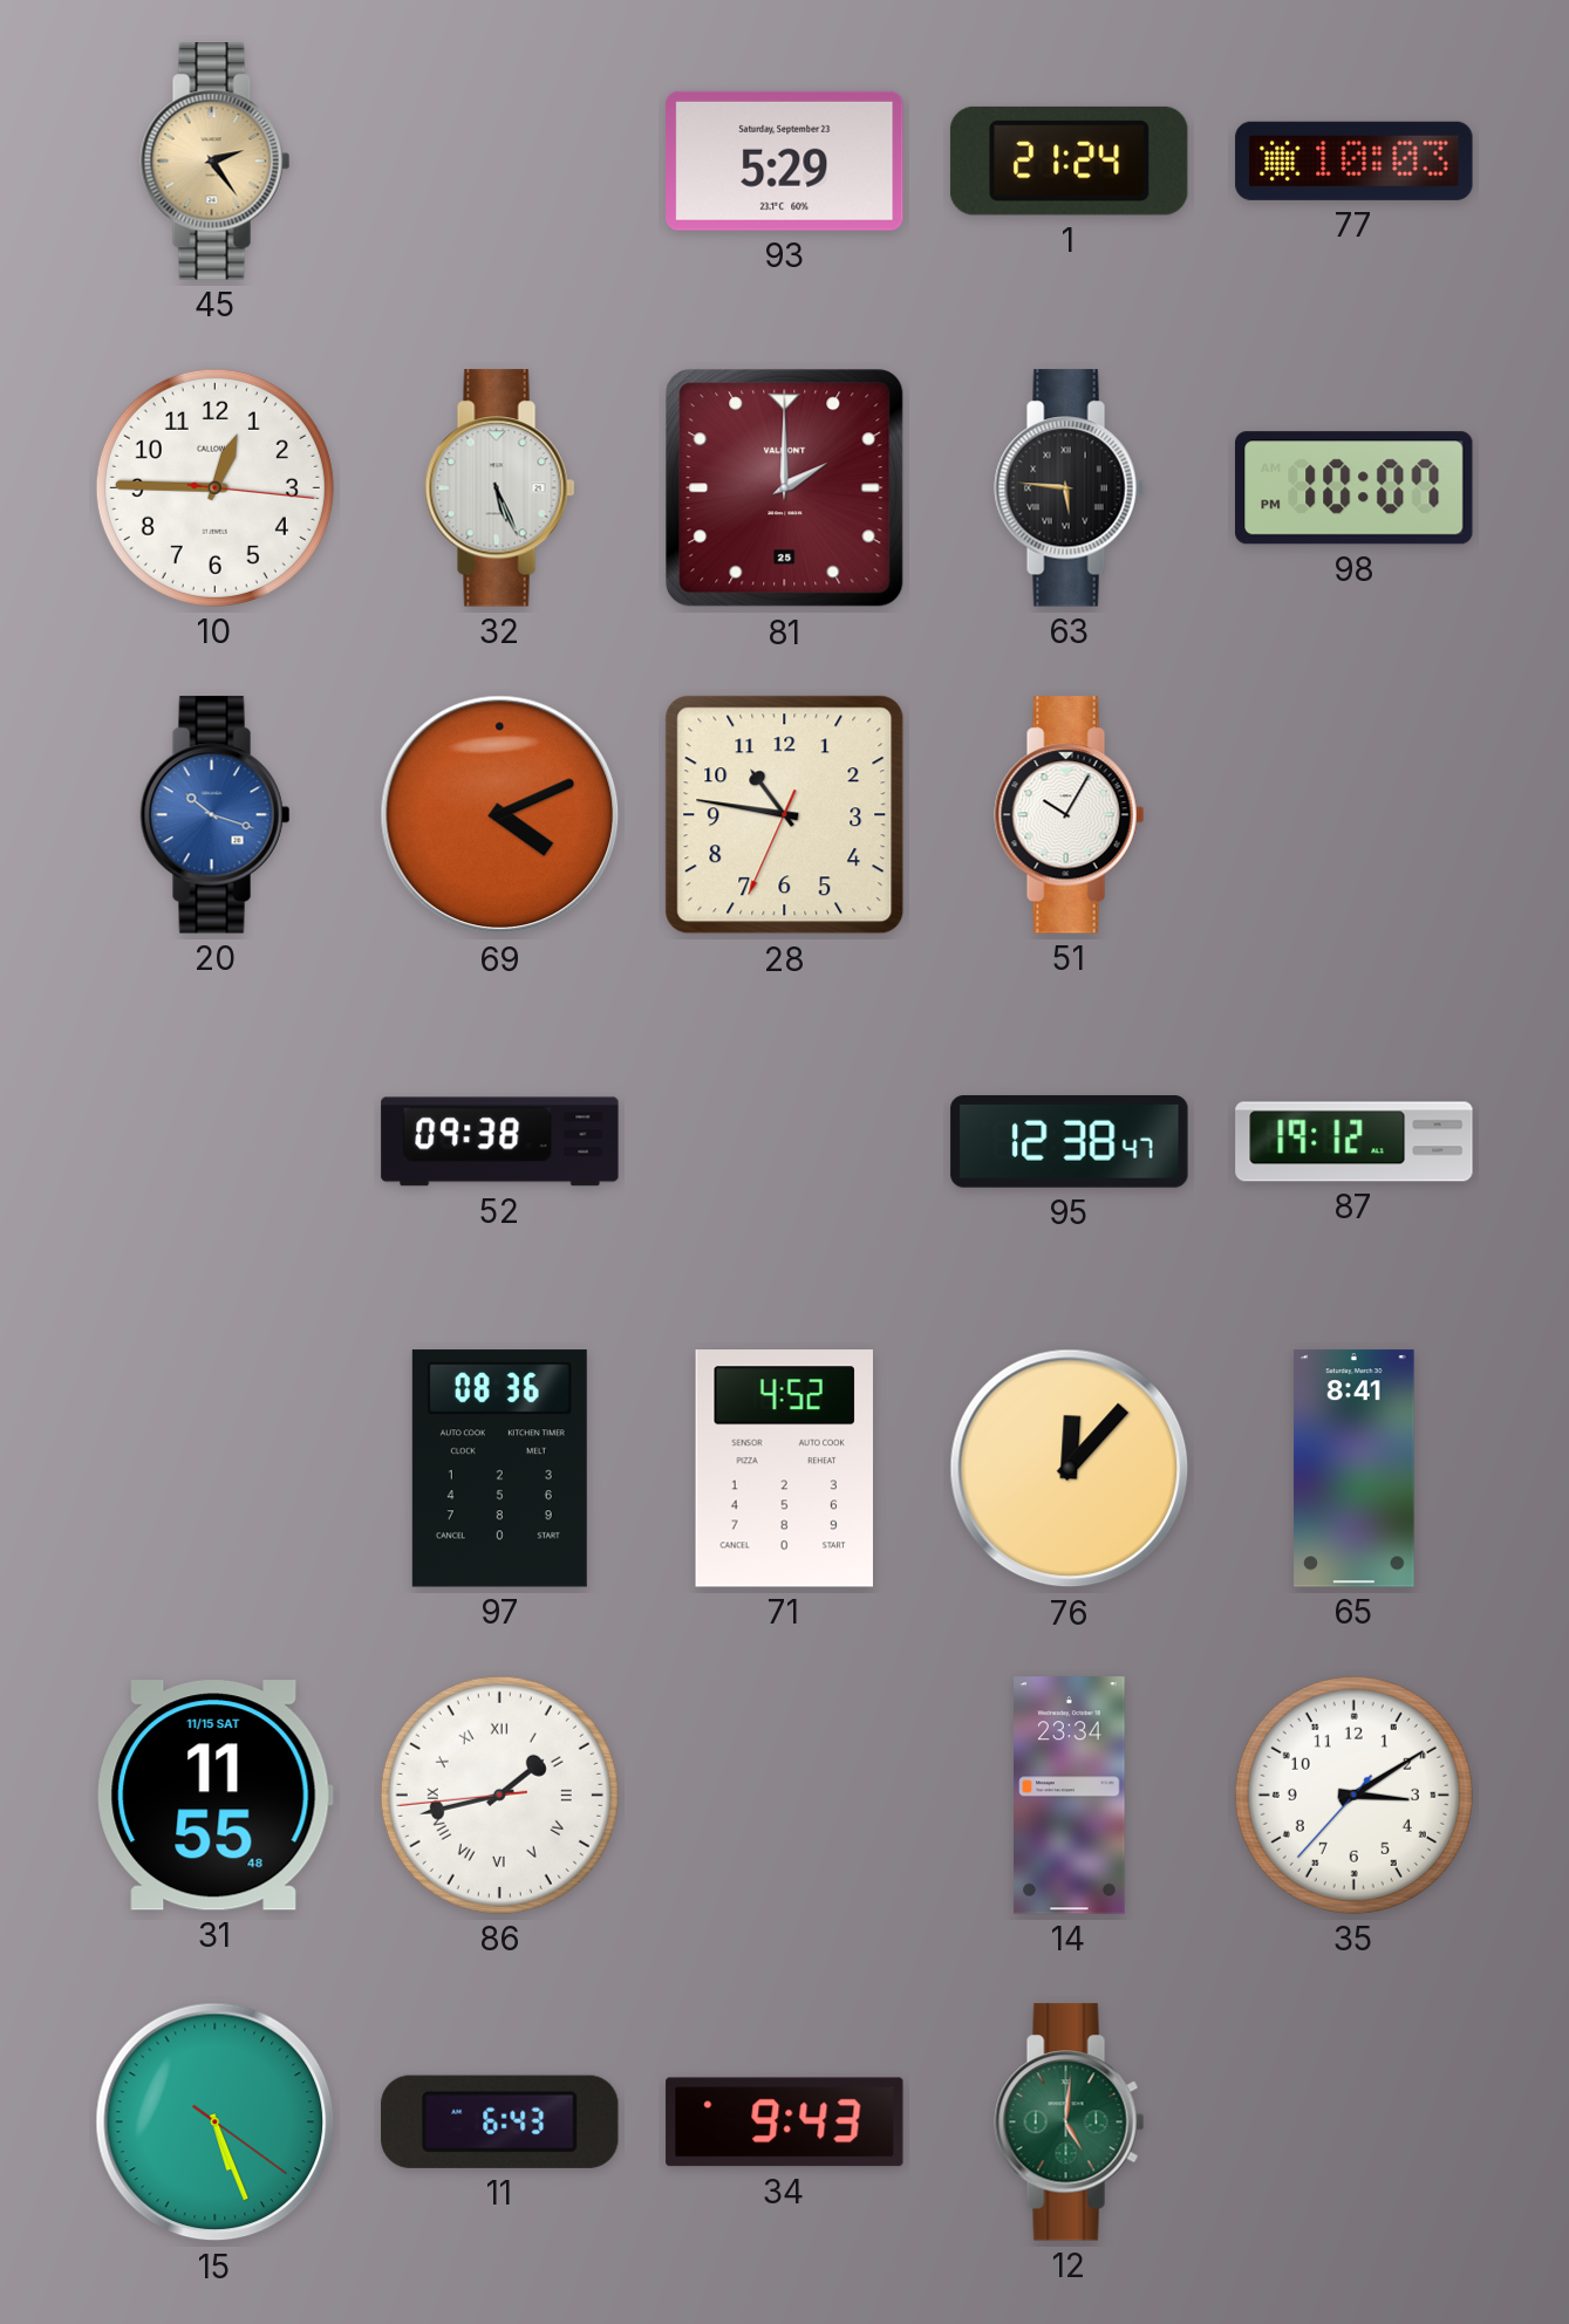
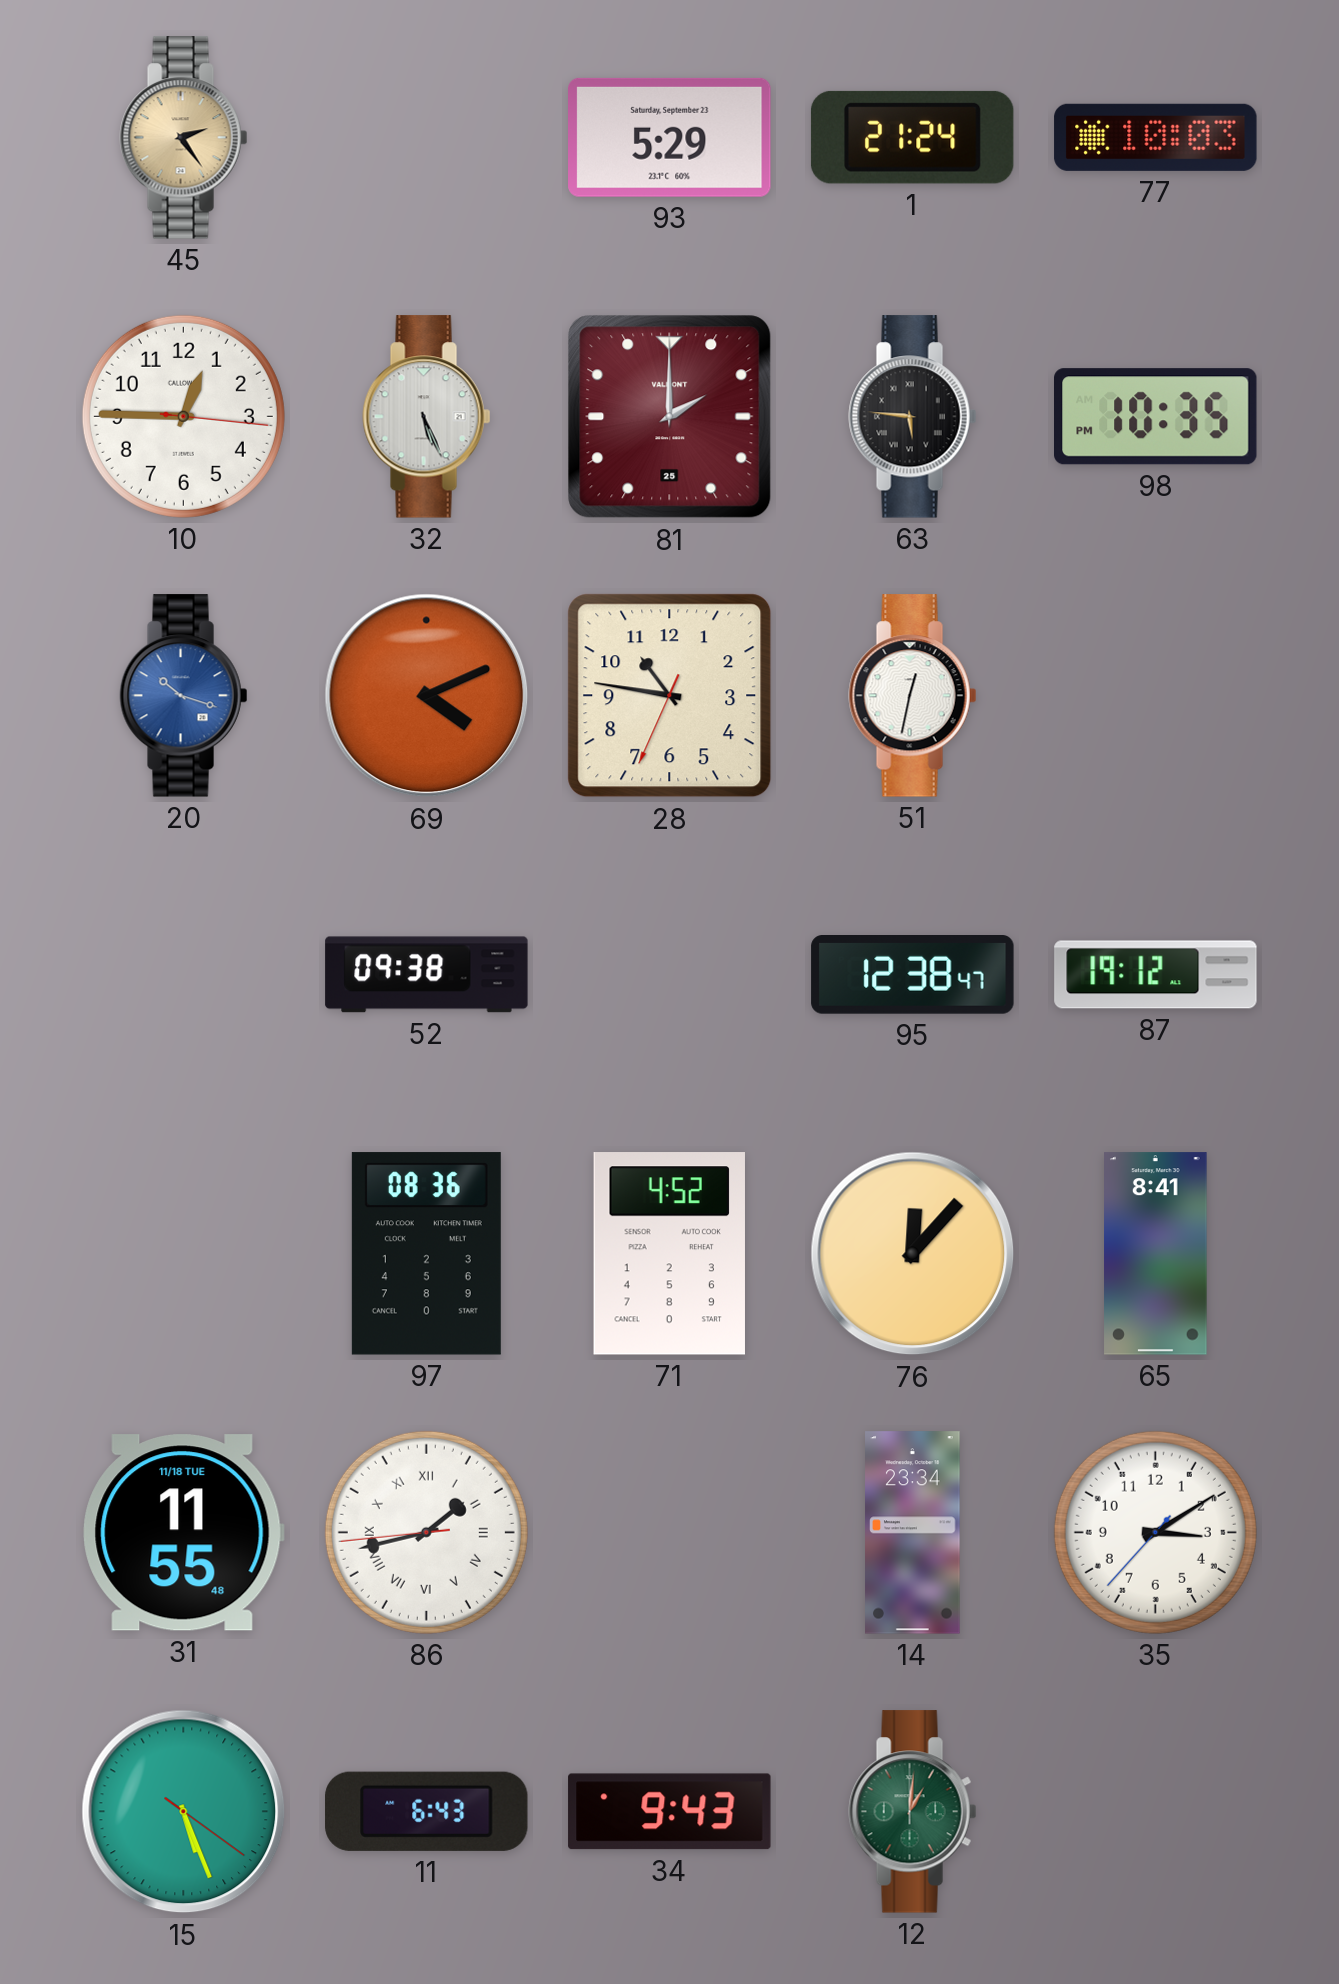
98: 10:07 -> 10:35 (1156, 417)
51: 10:05 -> 12:32 (913, 696)
31 date: 11/15 SAT -> 11/18 TUE (183, 1533)
12: 5:01 -> 1:01 (913, 1812)
